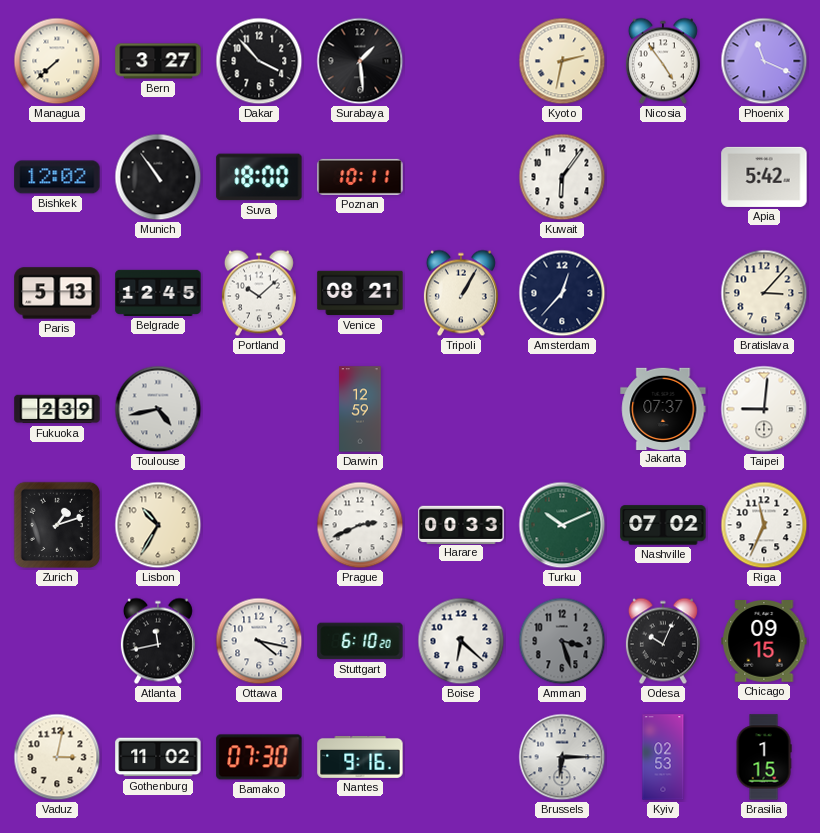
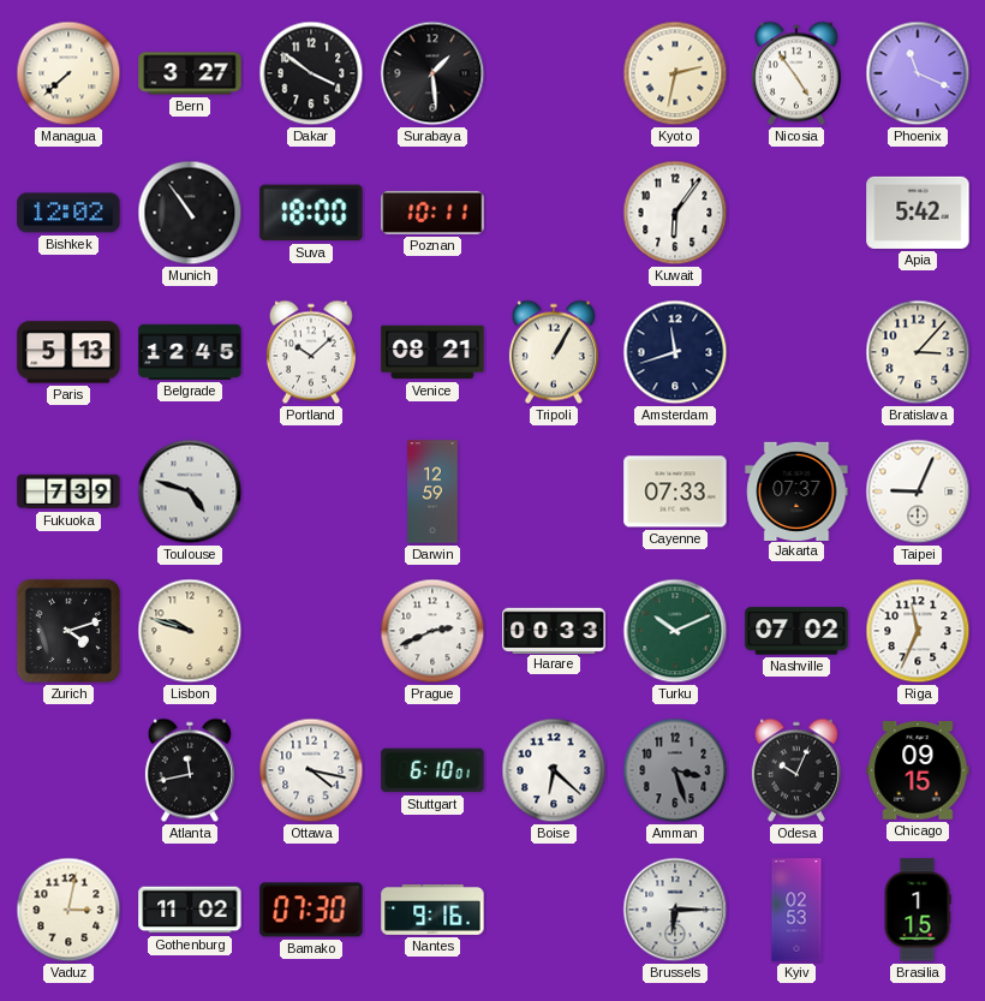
Dakar: 3:53 -> 3:51 (311, 73)
Amsterdam: 12:37 -> 11:42 (675, 352)
Fukuoka: 2:39 -> 7:39 (68, 491)
Toulouse: 4:43 -> 4:48 (190, 491)
Cayenne: none -> 07:33 (675, 491)
Taipei: 9:01 -> 9:04 (918, 491)
Zurich: 1:12 -> 4:12 (68, 631)
Lisbon: 10:35 -> 9:48 (190, 631)
Stuttgart: 6:10:20 -> 6:10:01 (432, 770)
